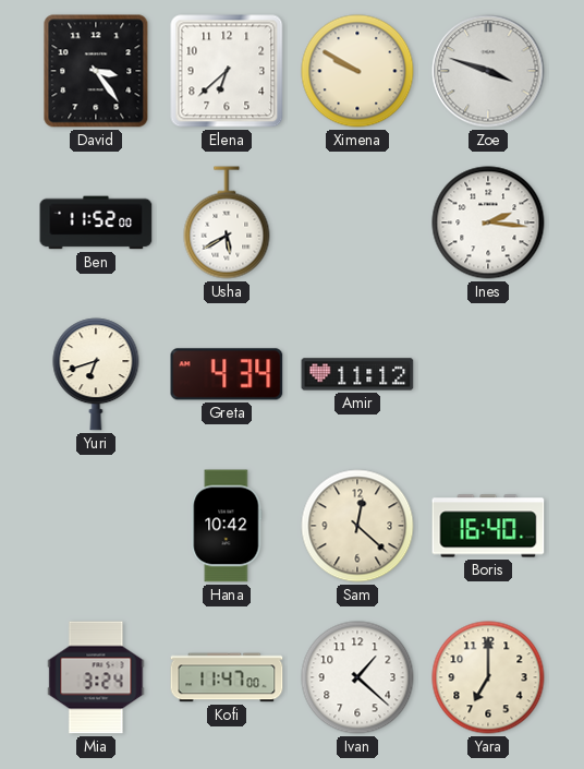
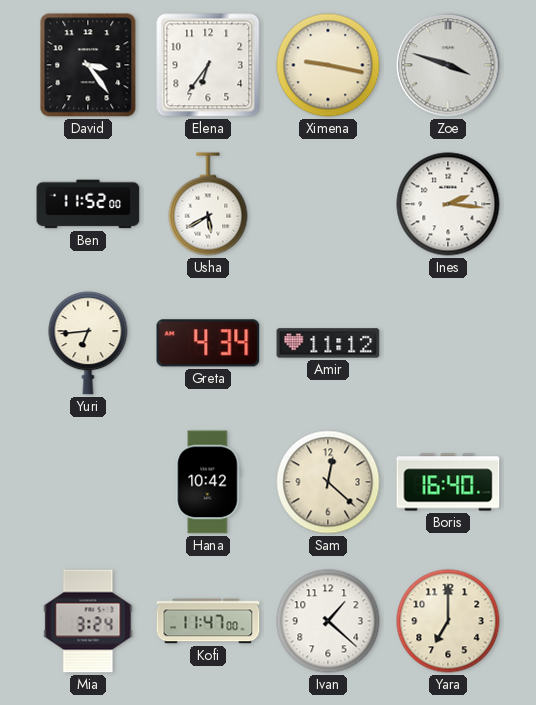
Elena: 6:38 -> 6:36 (208, 65)
Ximena: 9:50 -> 9:17 (328, 65)
Yuri: 6:42 -> 6:44 (88, 343)
